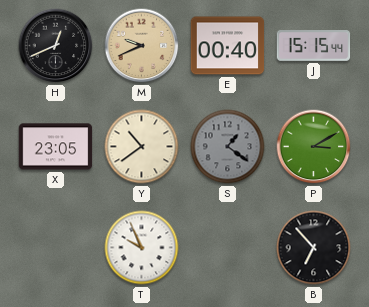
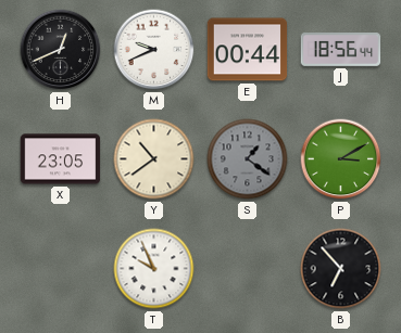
M dial: champagne -> white (154, 50)
E: 00:40 -> 00:44 (248, 50)
J: 15:15 -> 18:56 (341, 50)
